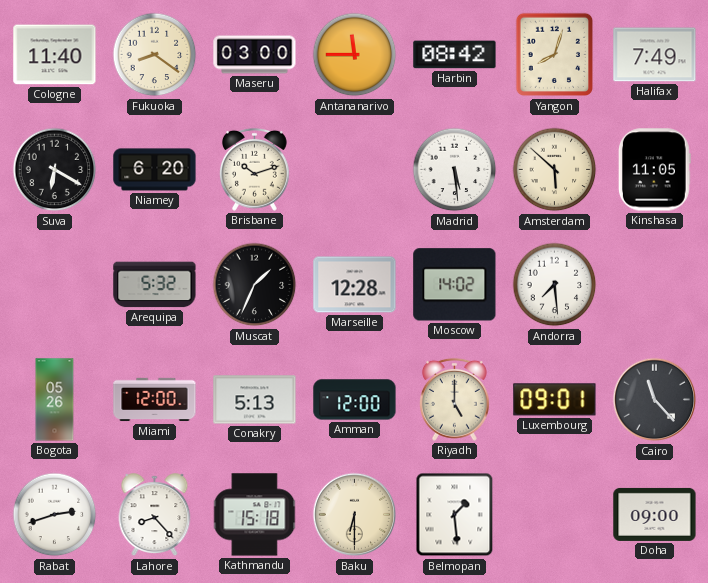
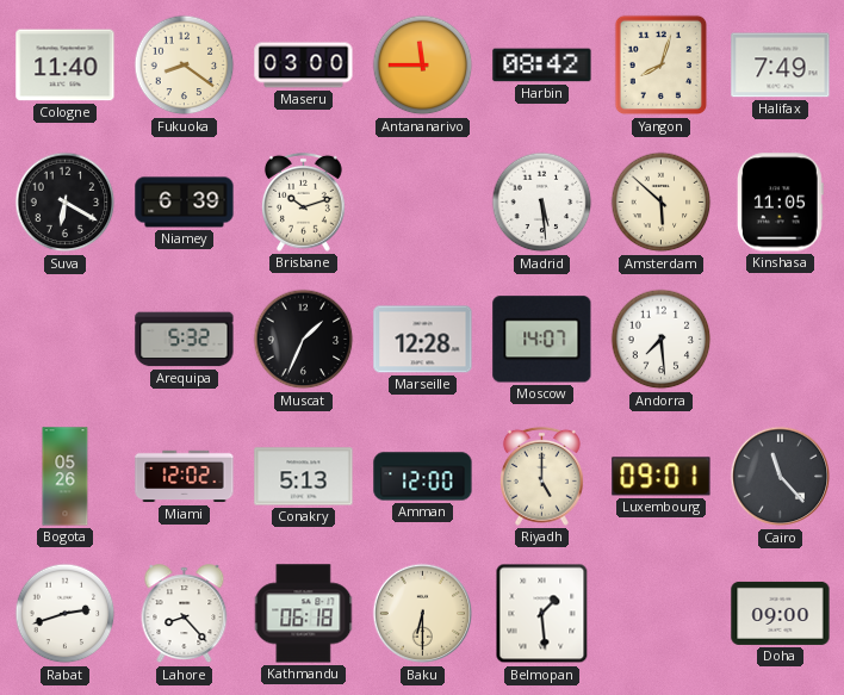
Niamey: 6:20 -> 6:39 (185, 203)
Moscow: 14:02 -> 14:07 (542, 340)
Miami: 12:00 -> 12:02 (185, 477)
Kathmandu: 15:18 -> 06:18 (304, 614)
